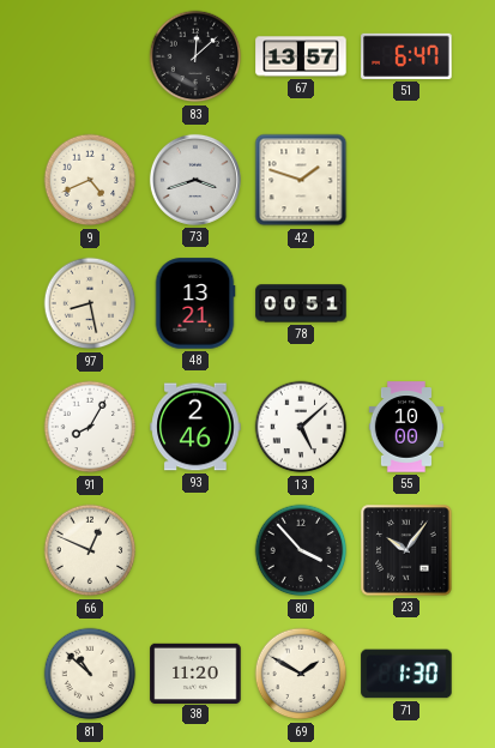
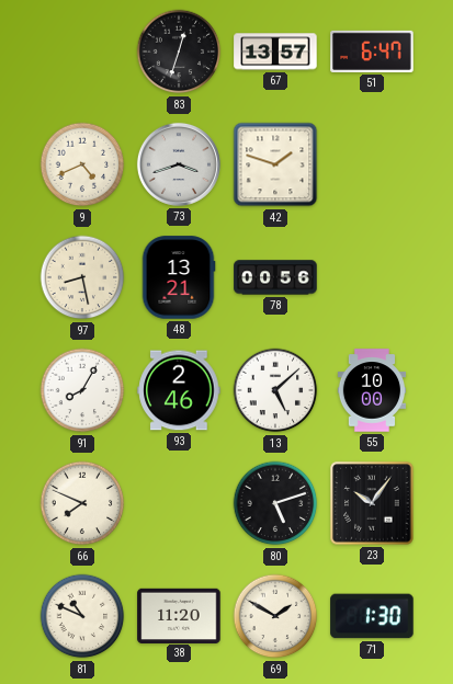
83: 12:08 -> 12:33 (179, 52)
78: 00:51 -> 00:56 (275, 277)
66: 12:49 -> 7:49 (82, 503)
80: 3:53 -> 5:12 (275, 503)
81: 10:52 -> 10:49 (82, 616)
